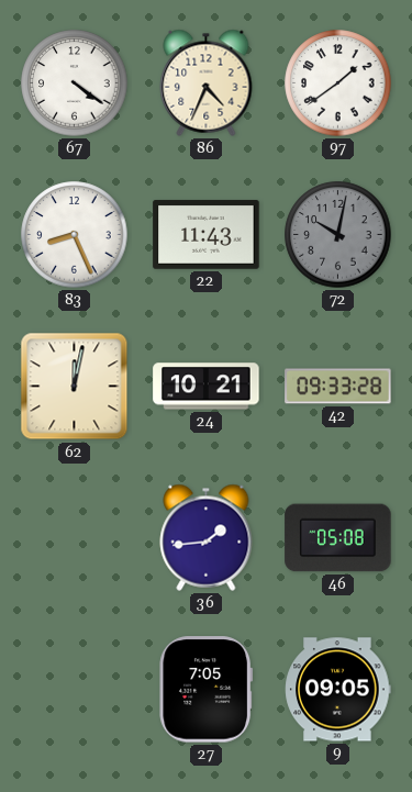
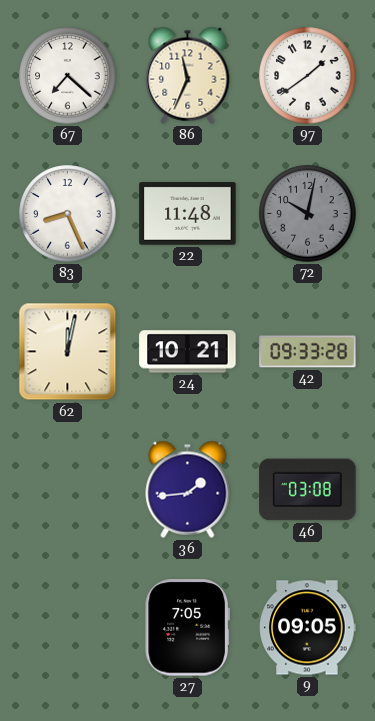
67: 4:21 -> 7:22 (68, 76)
86: 4:34 -> 11:34 (188, 75)
22: 11:43 -> 11:48 (188, 214)
46: 05:08 -> 03:08 (308, 490)
